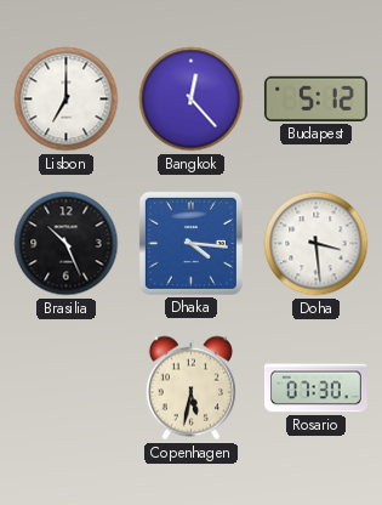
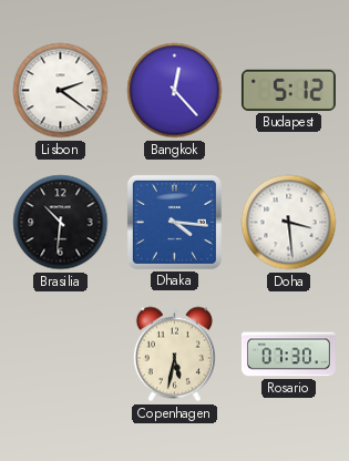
Lisbon: 7:00 -> 2:21 (61, 91)
Brasilia: 10:26 -> 10:31 (61, 223)
